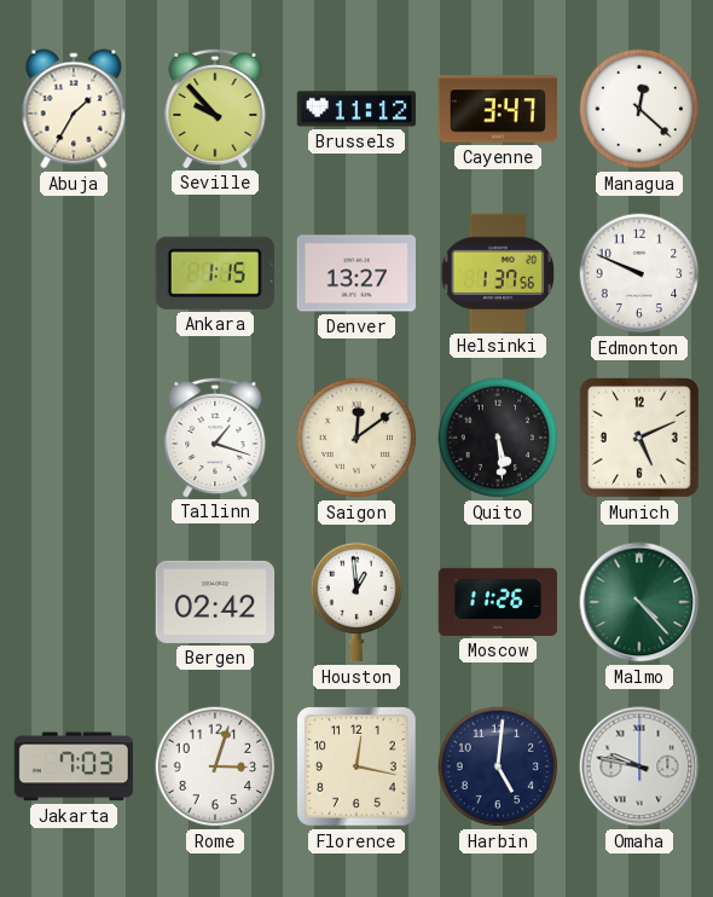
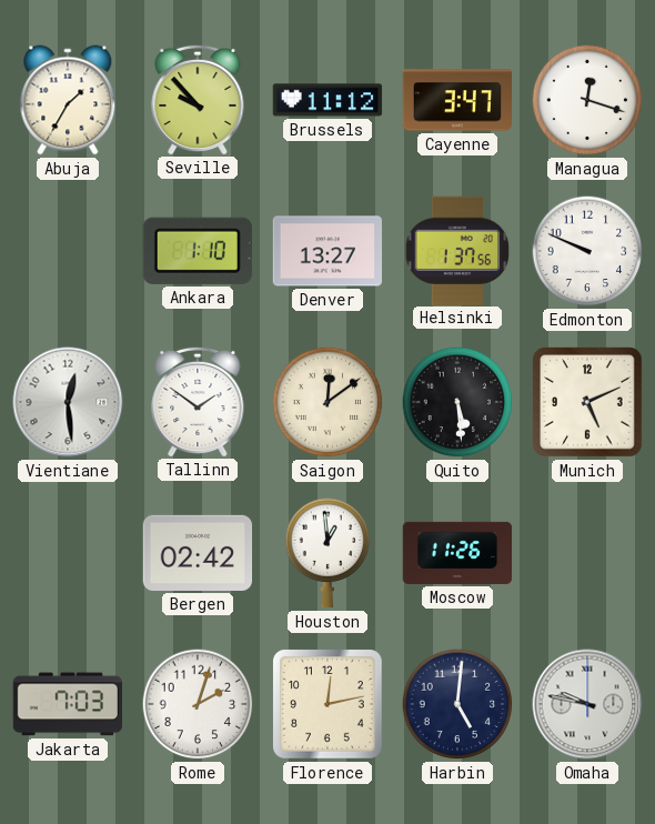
Managua: 12:22 -> 12:18 (587, 100)
Ankara: 1:15 -> 1:10 (198, 251)
Vientiane: none -> 12:29 (68, 402)
Tallinn: 1:18 -> 1:51 (198, 401)
Malmo: 4:23 -> none (639, 602)
Rome: 3:03 -> 2:03 (198, 704)
Florence: 12:17 -> 12:13 (329, 705)
